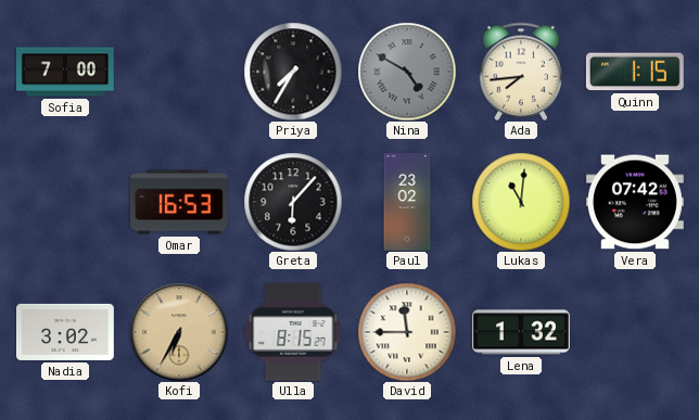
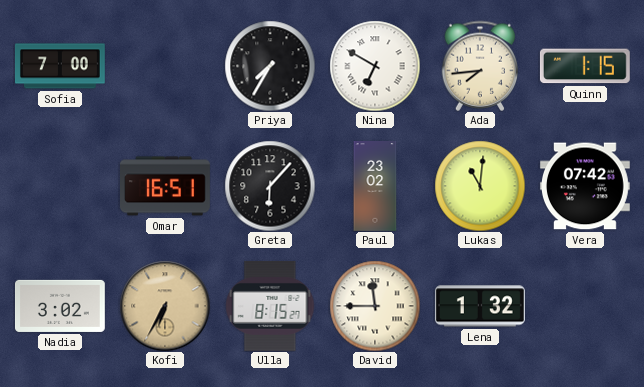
Nina: 4:50 -> 6:50 (375, 66)
Nina dial: grey -> white (375, 66)
Omar: 16:53 -> 16:51 (166, 186)
